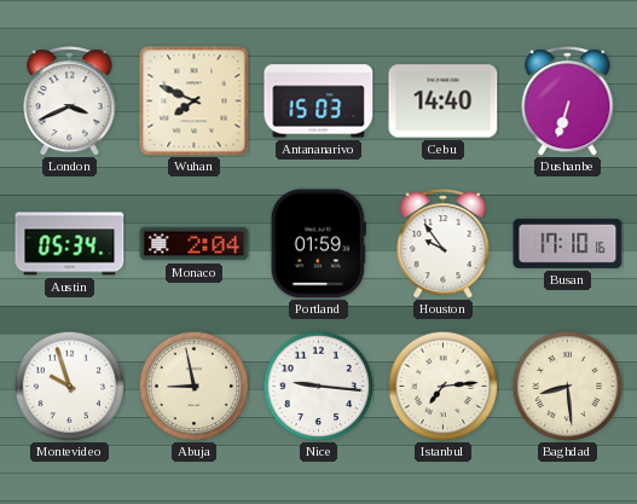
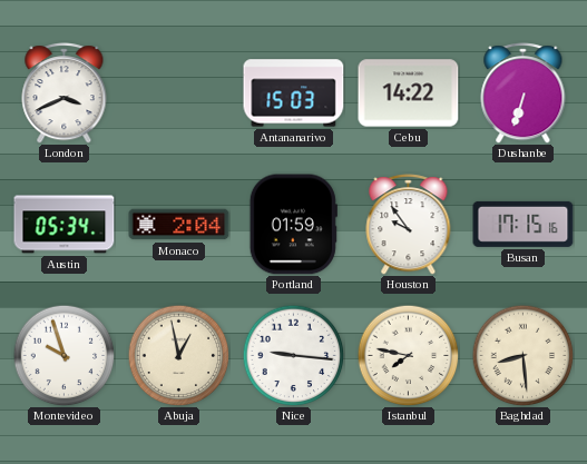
Wuhan: 7:49 -> none (195, 102)
Cebu: 14:40 -> 14:22 (409, 93)
Busan: 17:10 -> 17:15 (524, 224)
Abuja: 8:58 -> 12:58 (178, 355)
Istanbul: 7:14 -> 7:47 (408, 355)
